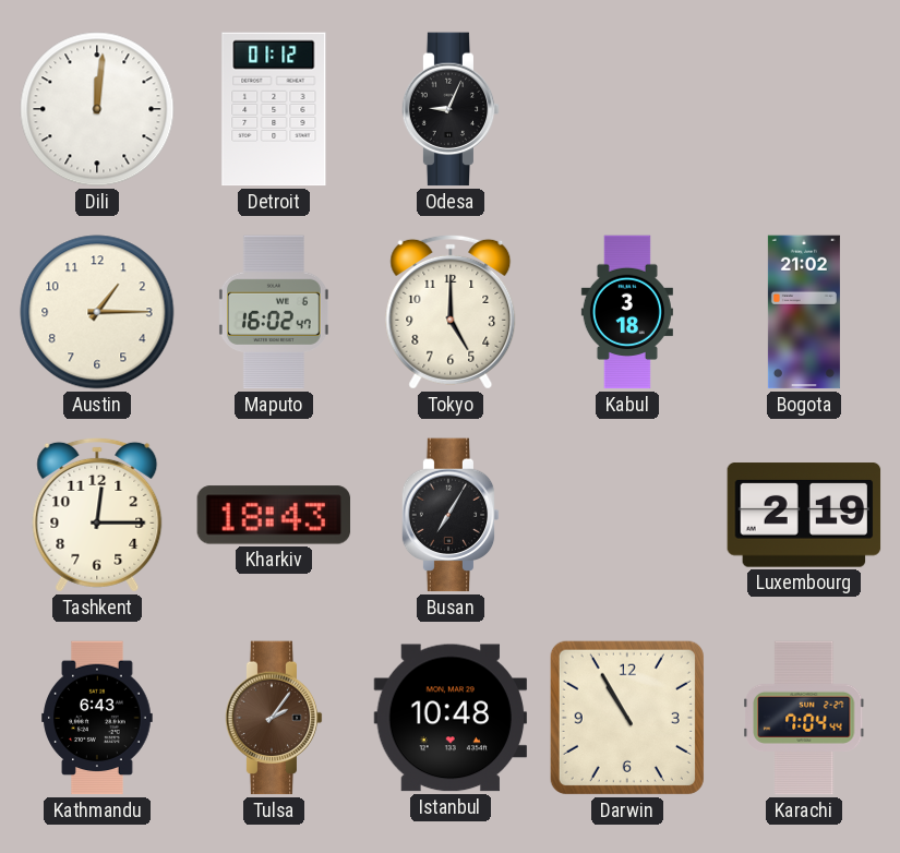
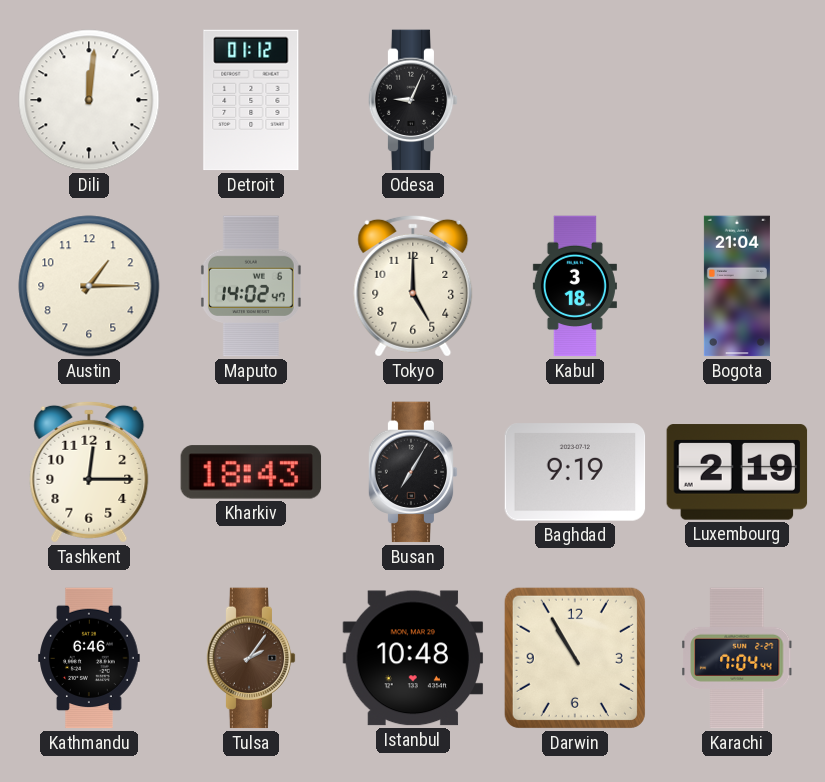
Maputo: 16:02 -> 14:02 (251, 286)
Bogota: 21:02 -> 21:04 (737, 286)
Baghdad: none -> 9:19 (575, 472)
Kathmandu: 6:43 -> 6:46 (89, 658)
